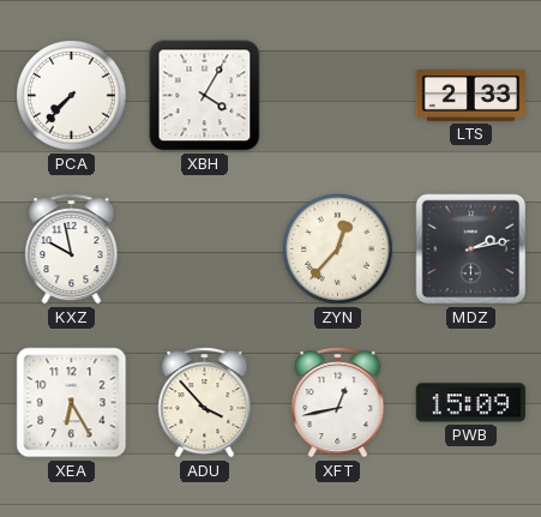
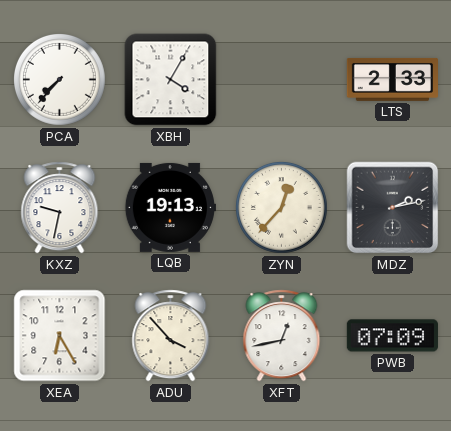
KXZ: 9:58 -> 9:32 (60, 208)
LQB: none -> 19:13 (170, 207)
PWB: 15:09 -> 07:09 (392, 336)
